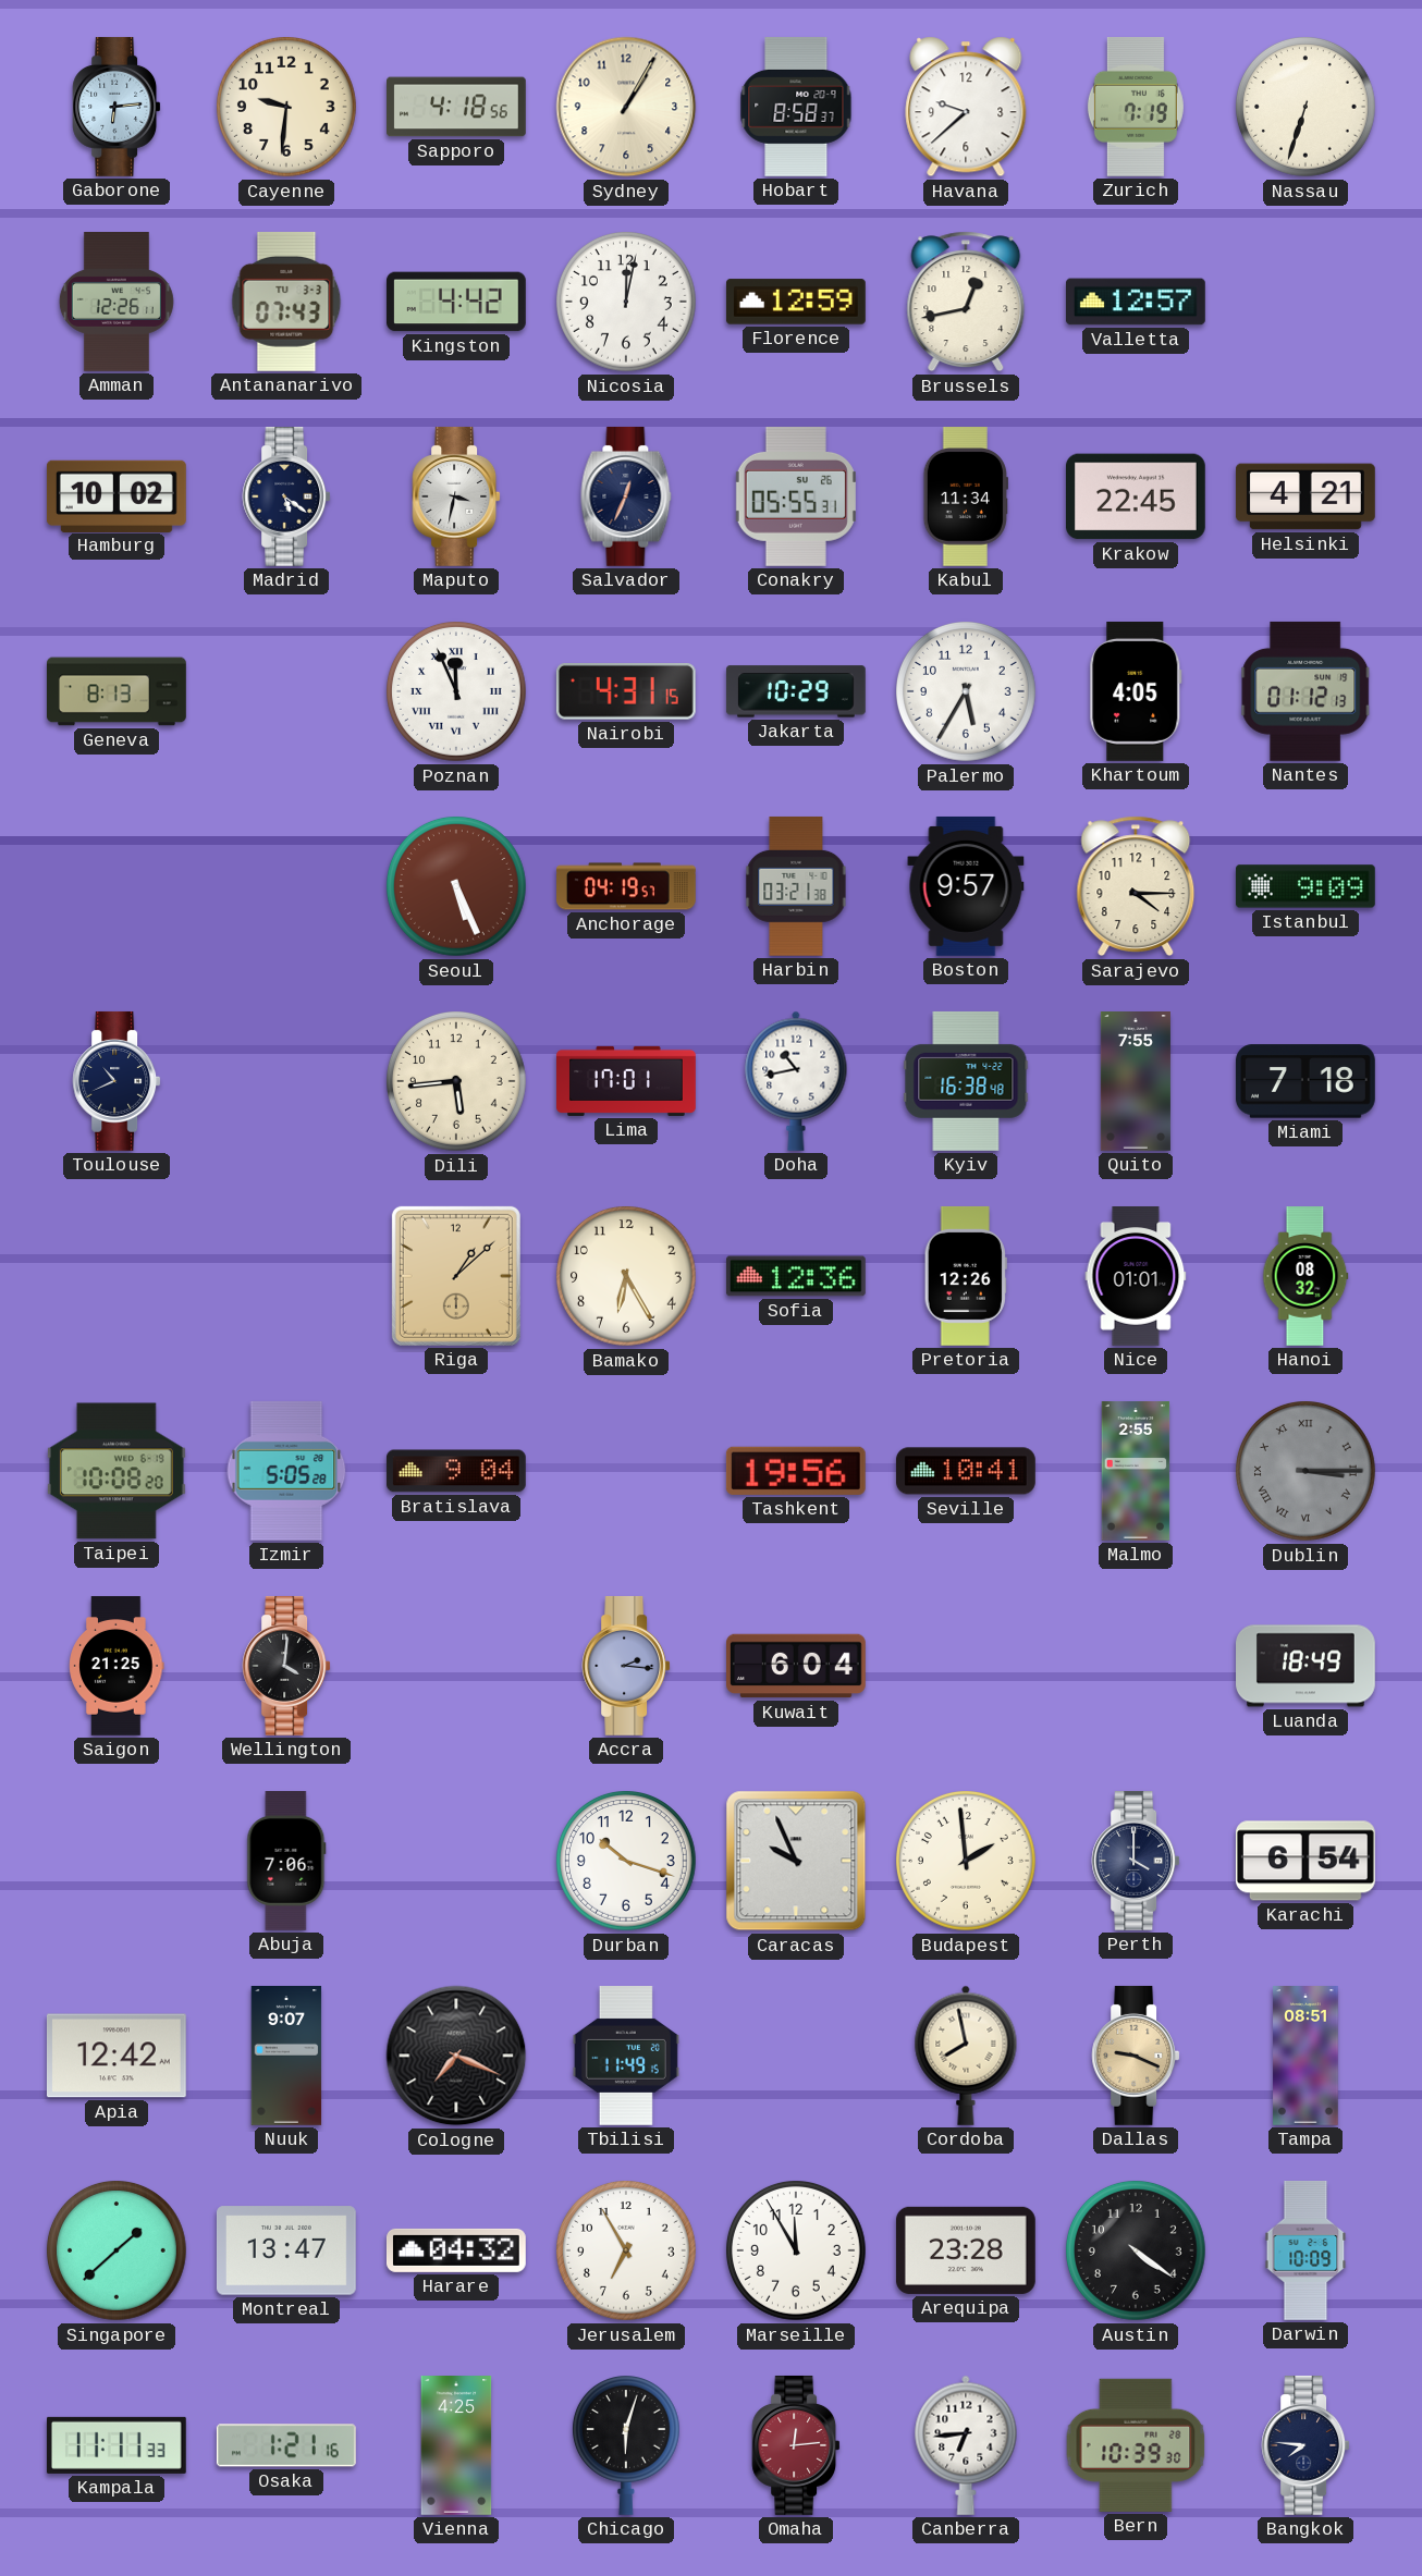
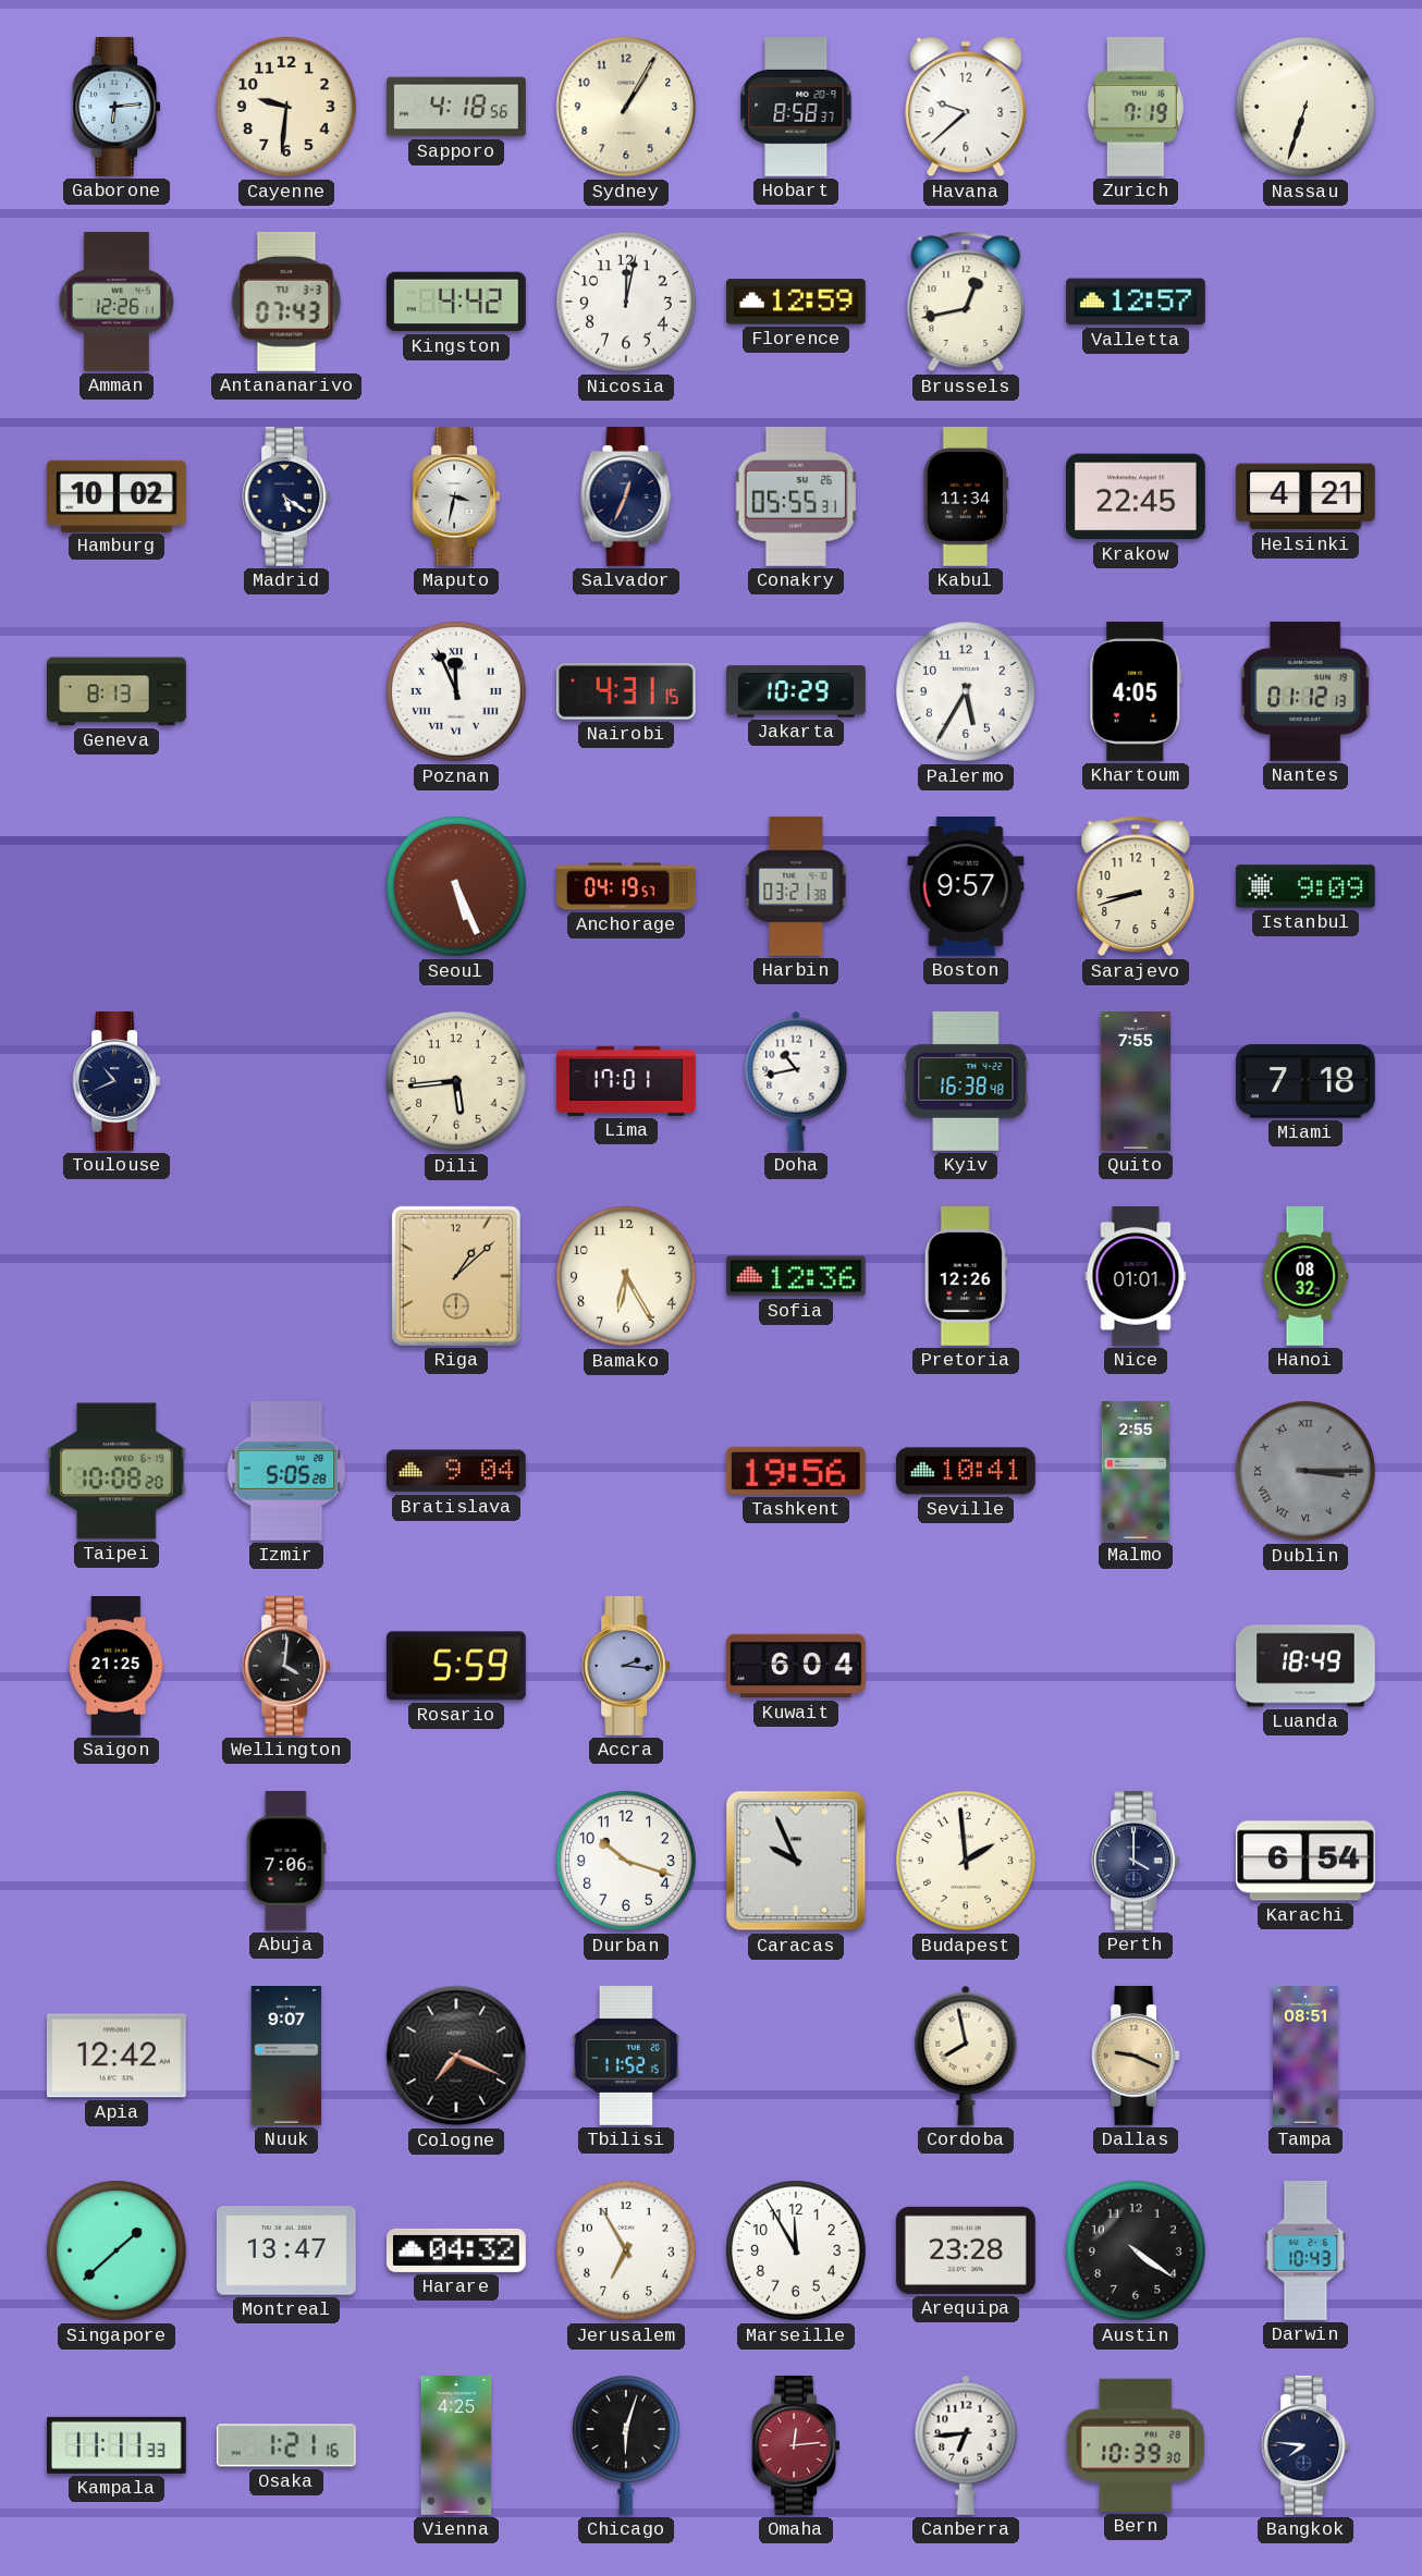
Sarajevo: 4:15 -> 8:42 (1136, 886)
Rosario: none -> 5:59 (456, 1666)
Tbilisi: 11:49 -> 11:52 (626, 2057)
Darwin: 10:09 -> 10:43 (1305, 2250)
